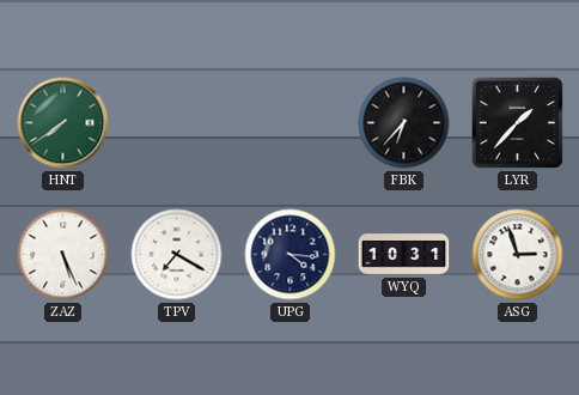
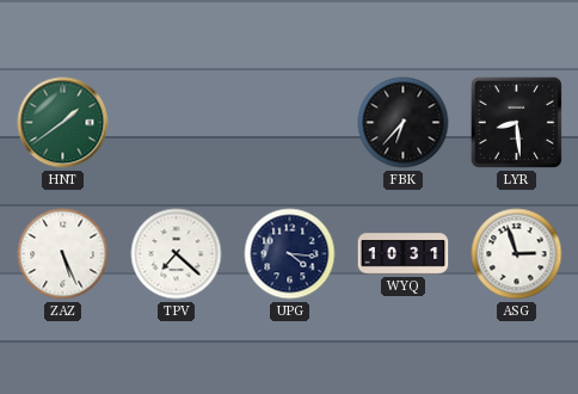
HNT: 7:39 -> 1:39 (63, 123)
LYR: 1:37 -> 8:29 (516, 122)
TPV: 7:20 -> 7:22 (177, 254)
